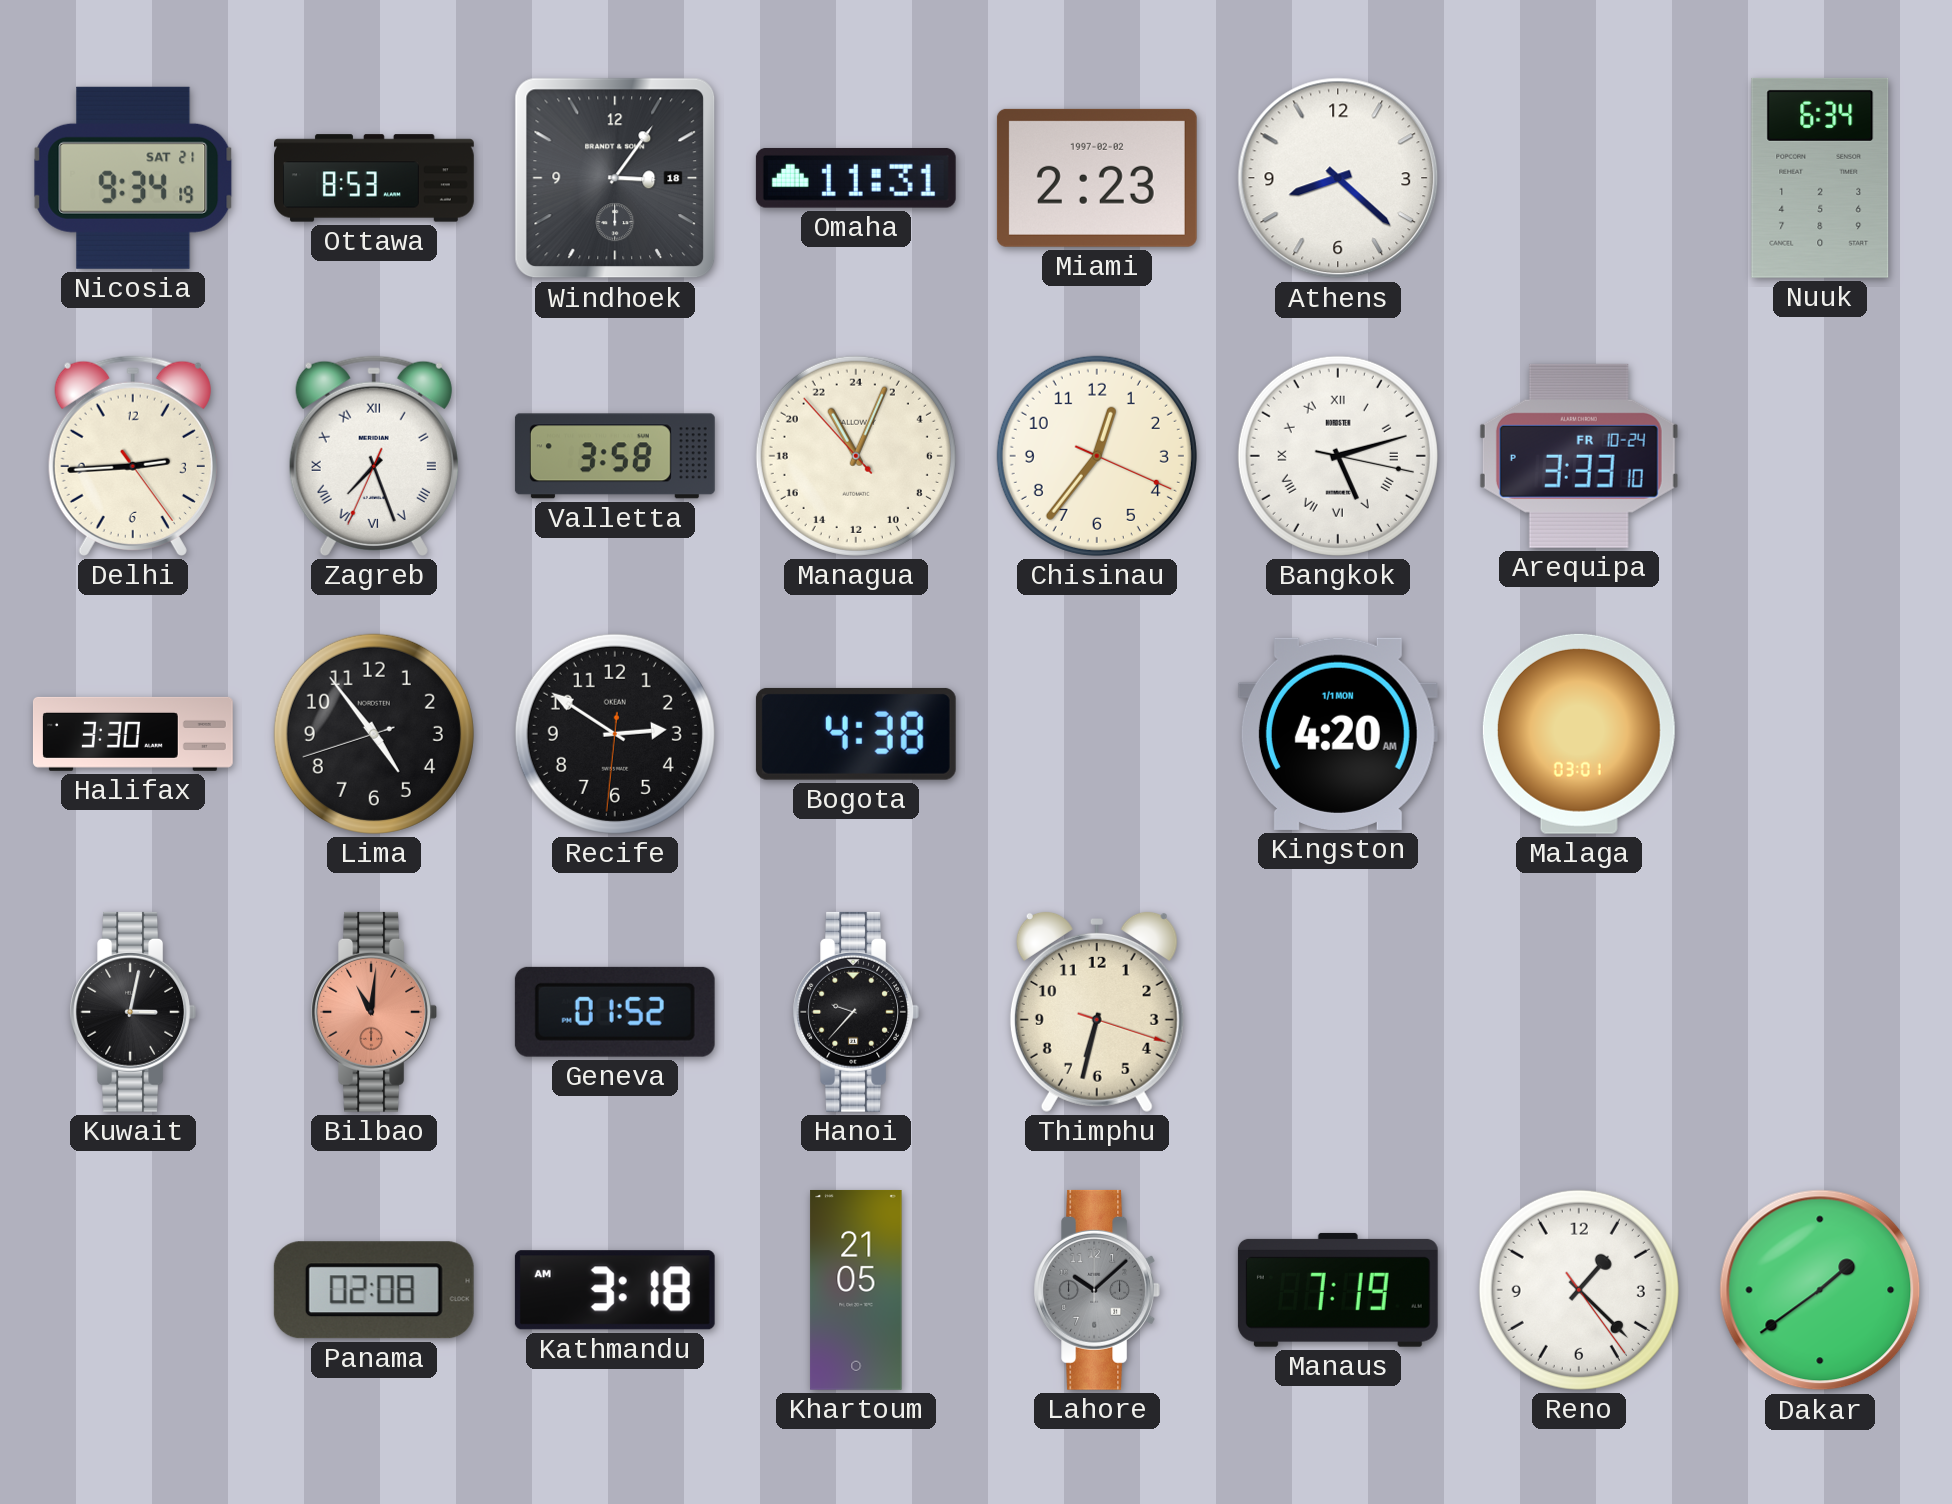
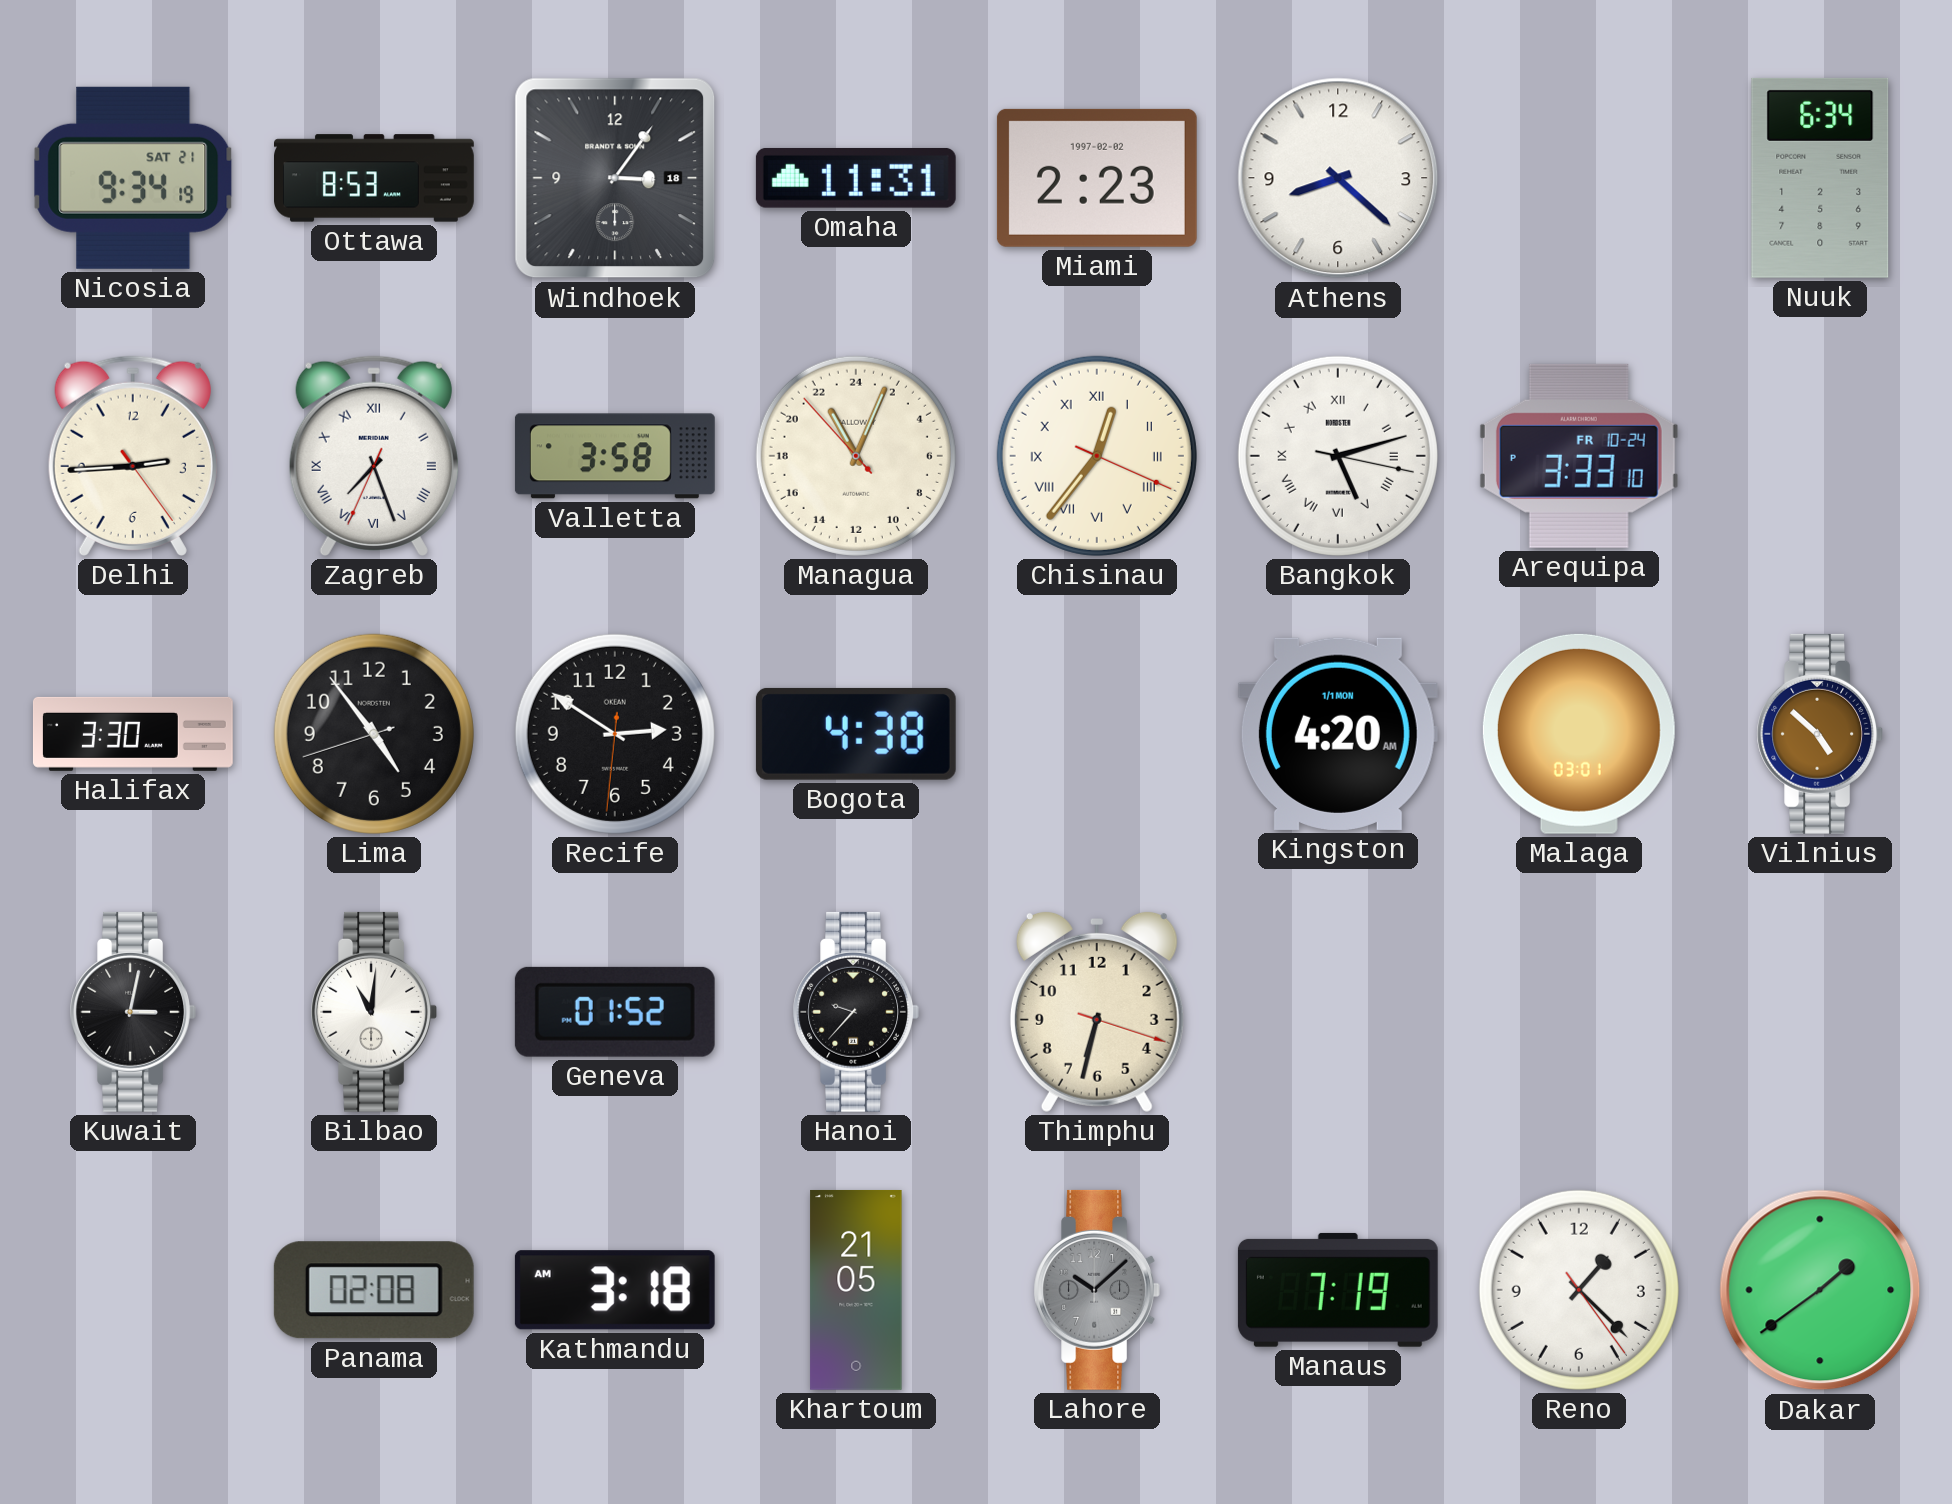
Chisinau numerals: Arabic -> Roman (1097, 456)
Vilnius: none -> 4:52 (1819, 734)
Bilbao dial: salmon -> white (373, 1012)
